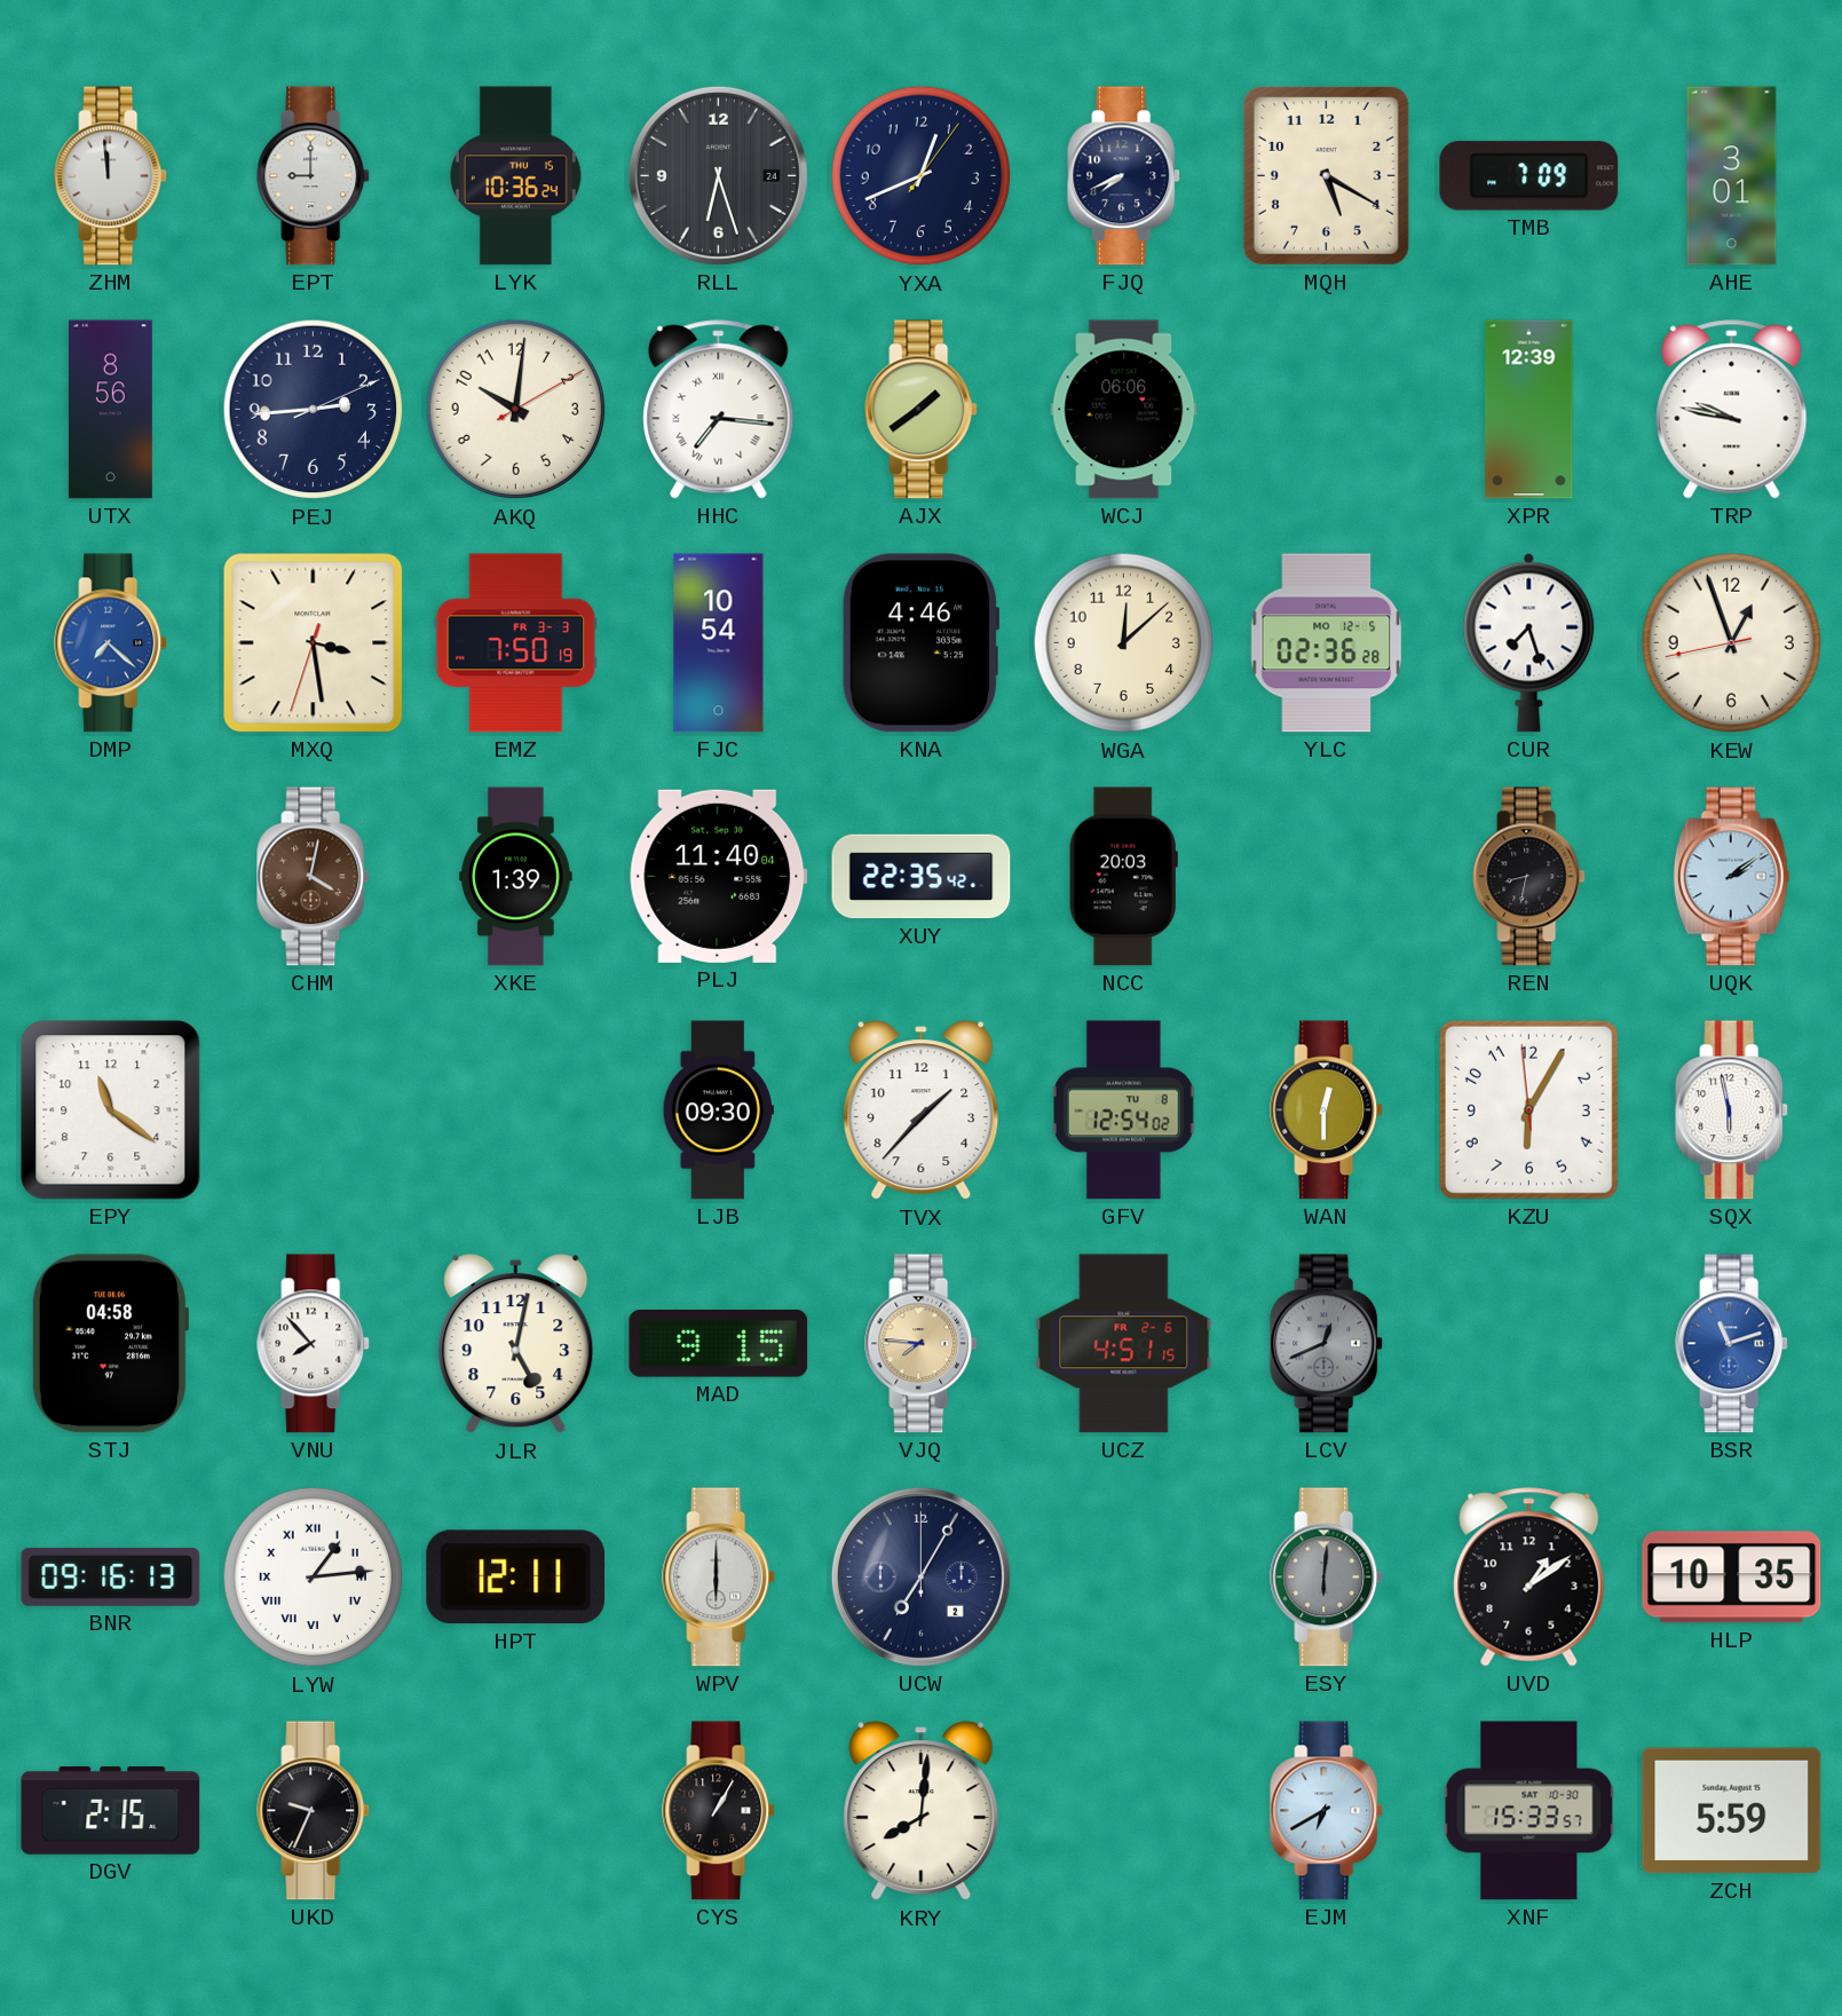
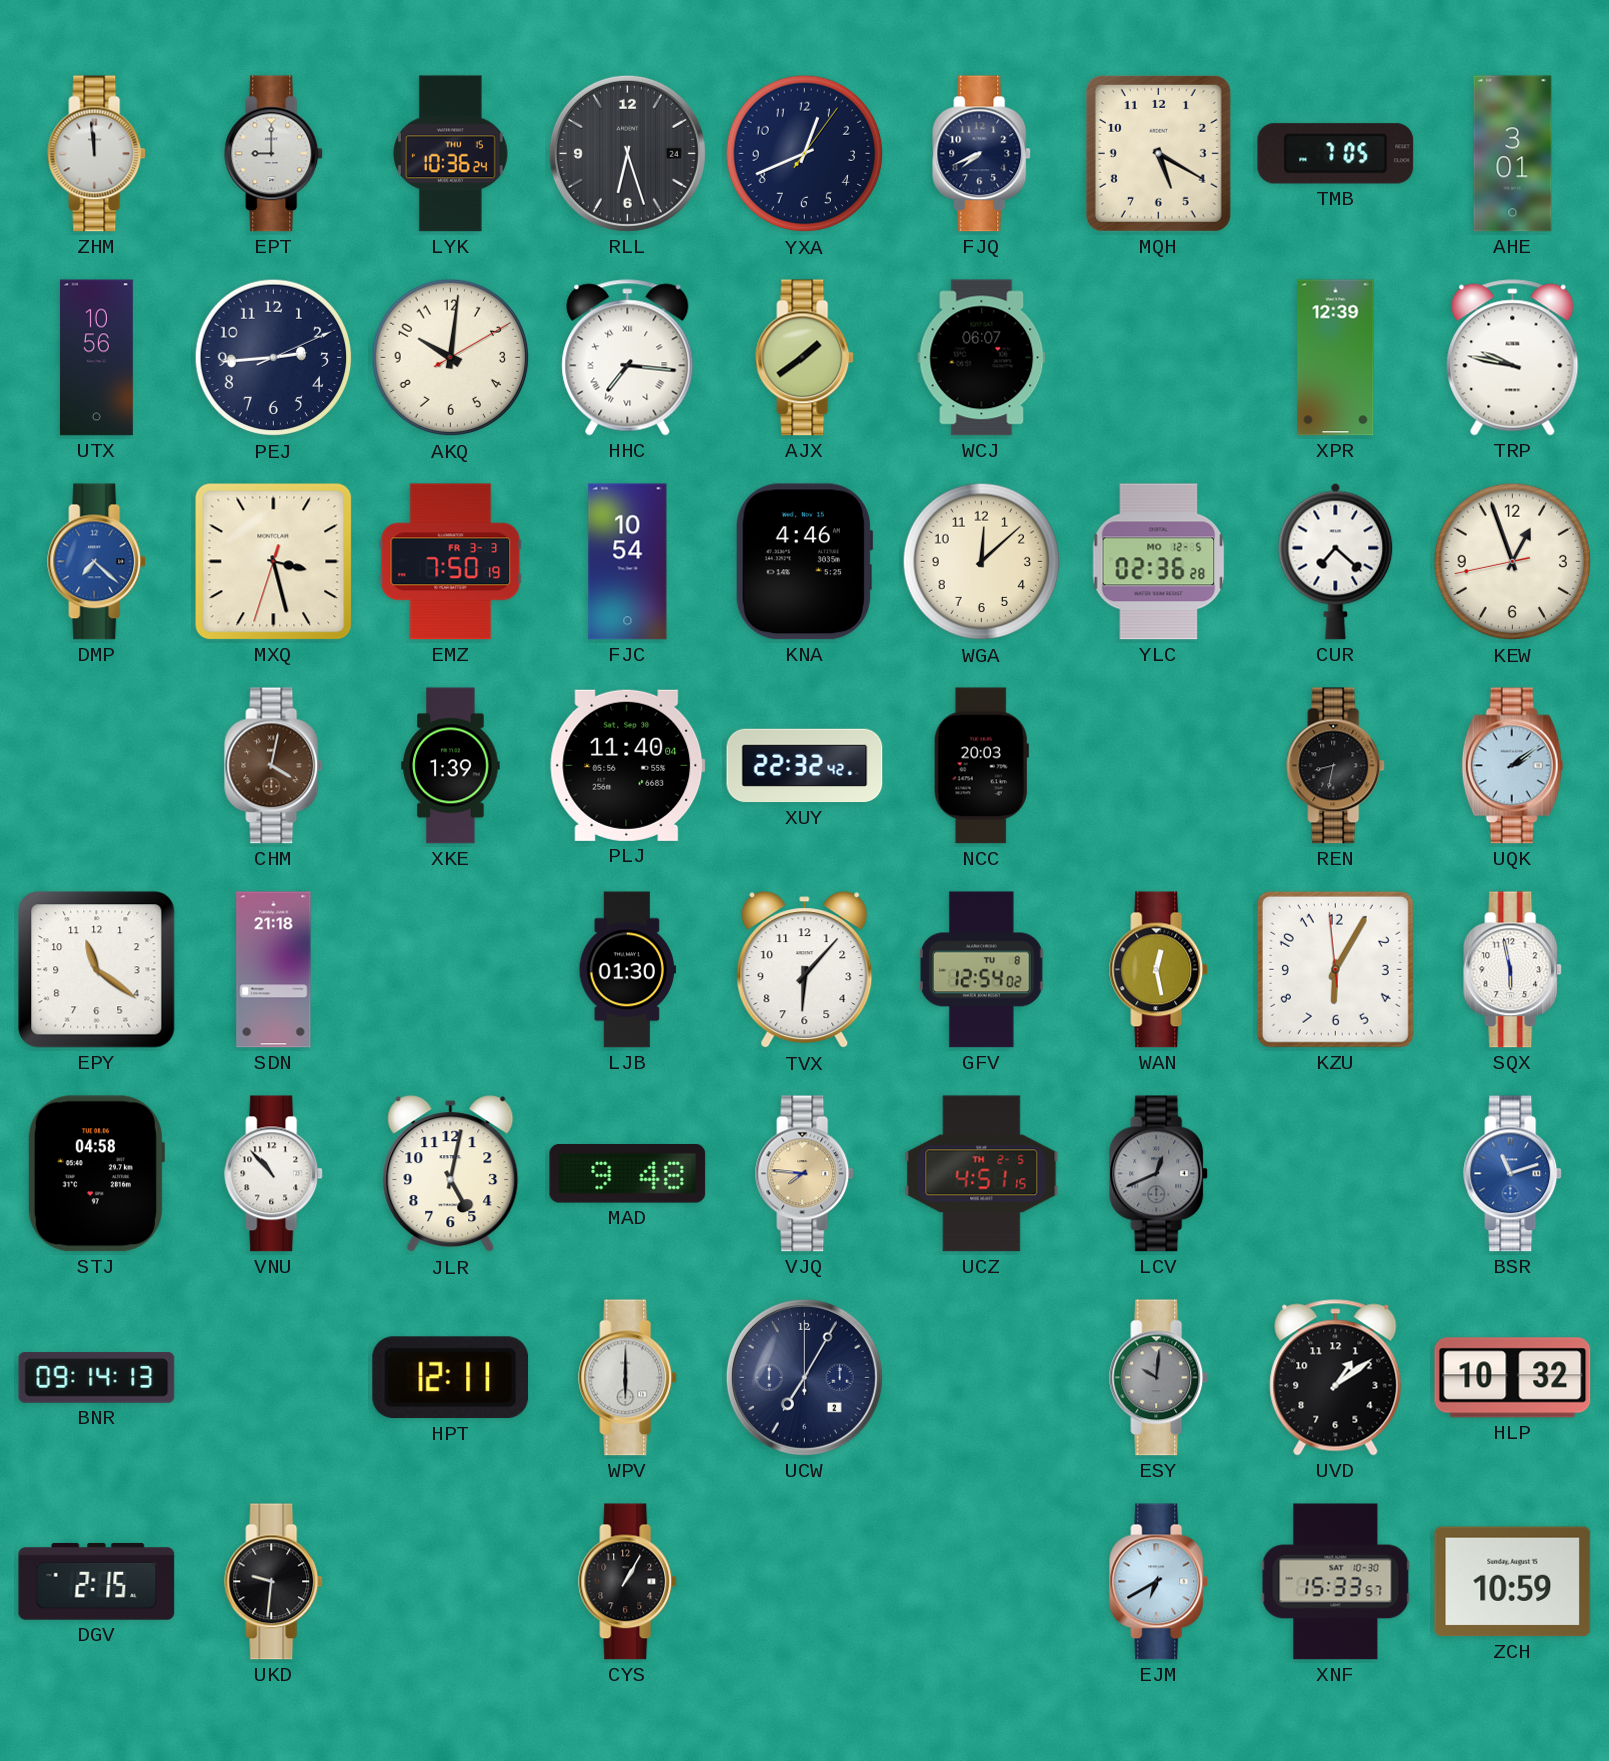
TMB: 7:09 -> 7:05 (1336, 154)
UTX: 8:56 -> 10:56 (96, 358)
WCJ: 06:06 -> 06:07 (982, 358)
MXQ: 3:28 -> 3:27 (274, 562)
CUR: 7:27 -> 7:22 (1336, 561)
XUY: 22:35 -> 22:32 (805, 766)
SDN: none -> 21:18 (274, 970)
LJB: 09:30 -> 01:30 (627, 970)
TVX: 1:37 -> 6:07 (805, 970)
WAN: 12:30 -> 12:28 (1159, 970)
VNU: 7:53 -> 10:53 (274, 1174)
MAD: 9:15 -> 9:48 (628, 1174)
UCZ date: FR 2-6 -> TH 2-5 (982, 1174)
BNR: 09:16 -> 09:14 (97, 1378)
LYW: 1:14 -> none (314, 1578)
ESY: 6:01 -> 10:01 (1159, 1378)
HLP: 10:35 -> 10:32 (1513, 1378)
UKD: 9:34 -> 9:31 (274, 1582)
KRY: 8:01 -> none (922, 1811)
ZCH: 5:59 -> 10:59 (1513, 1582)
